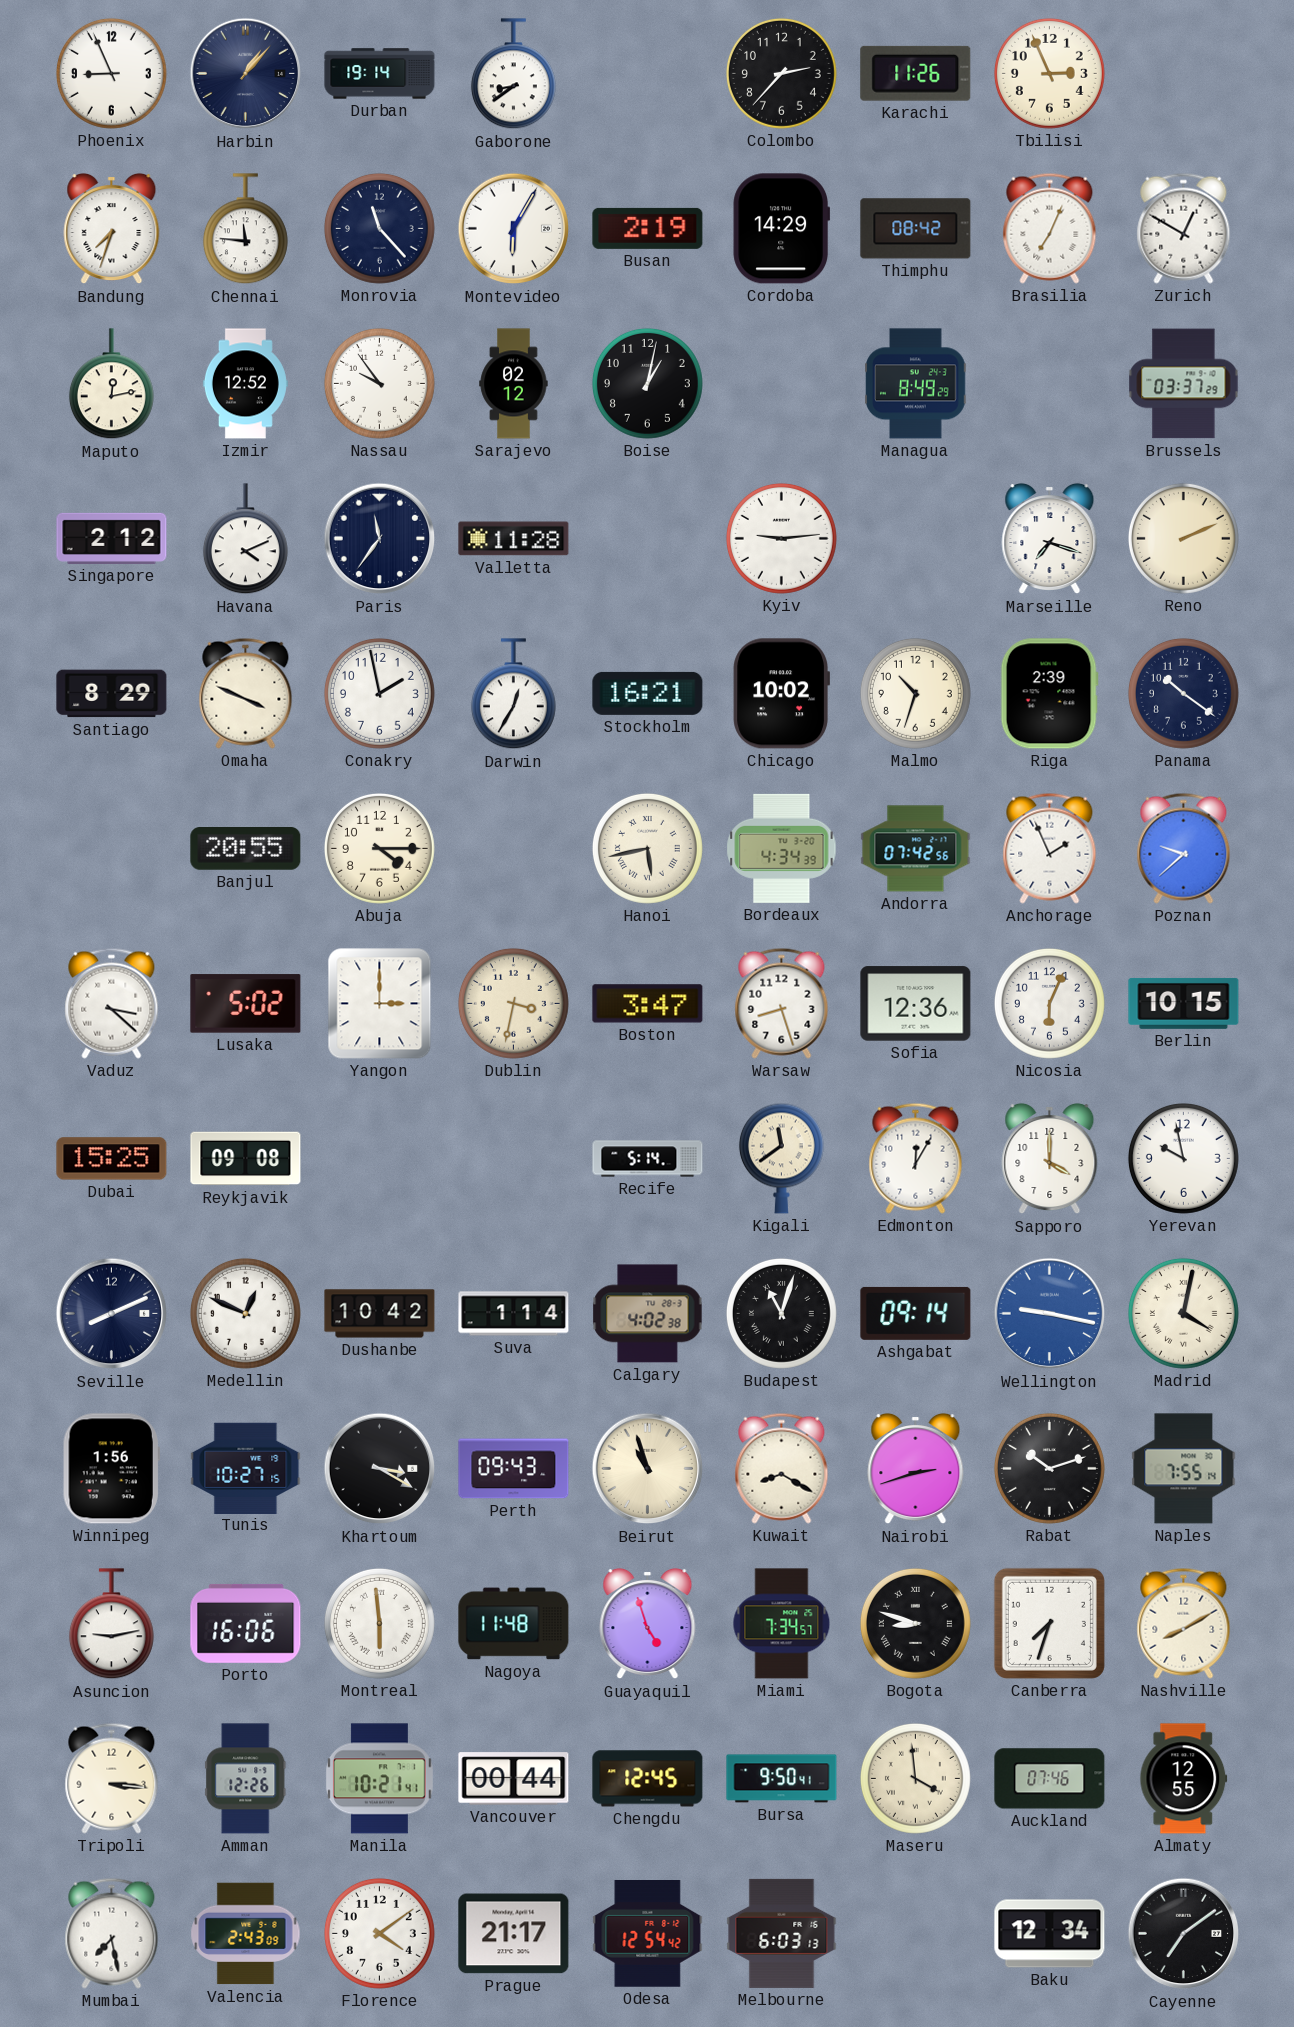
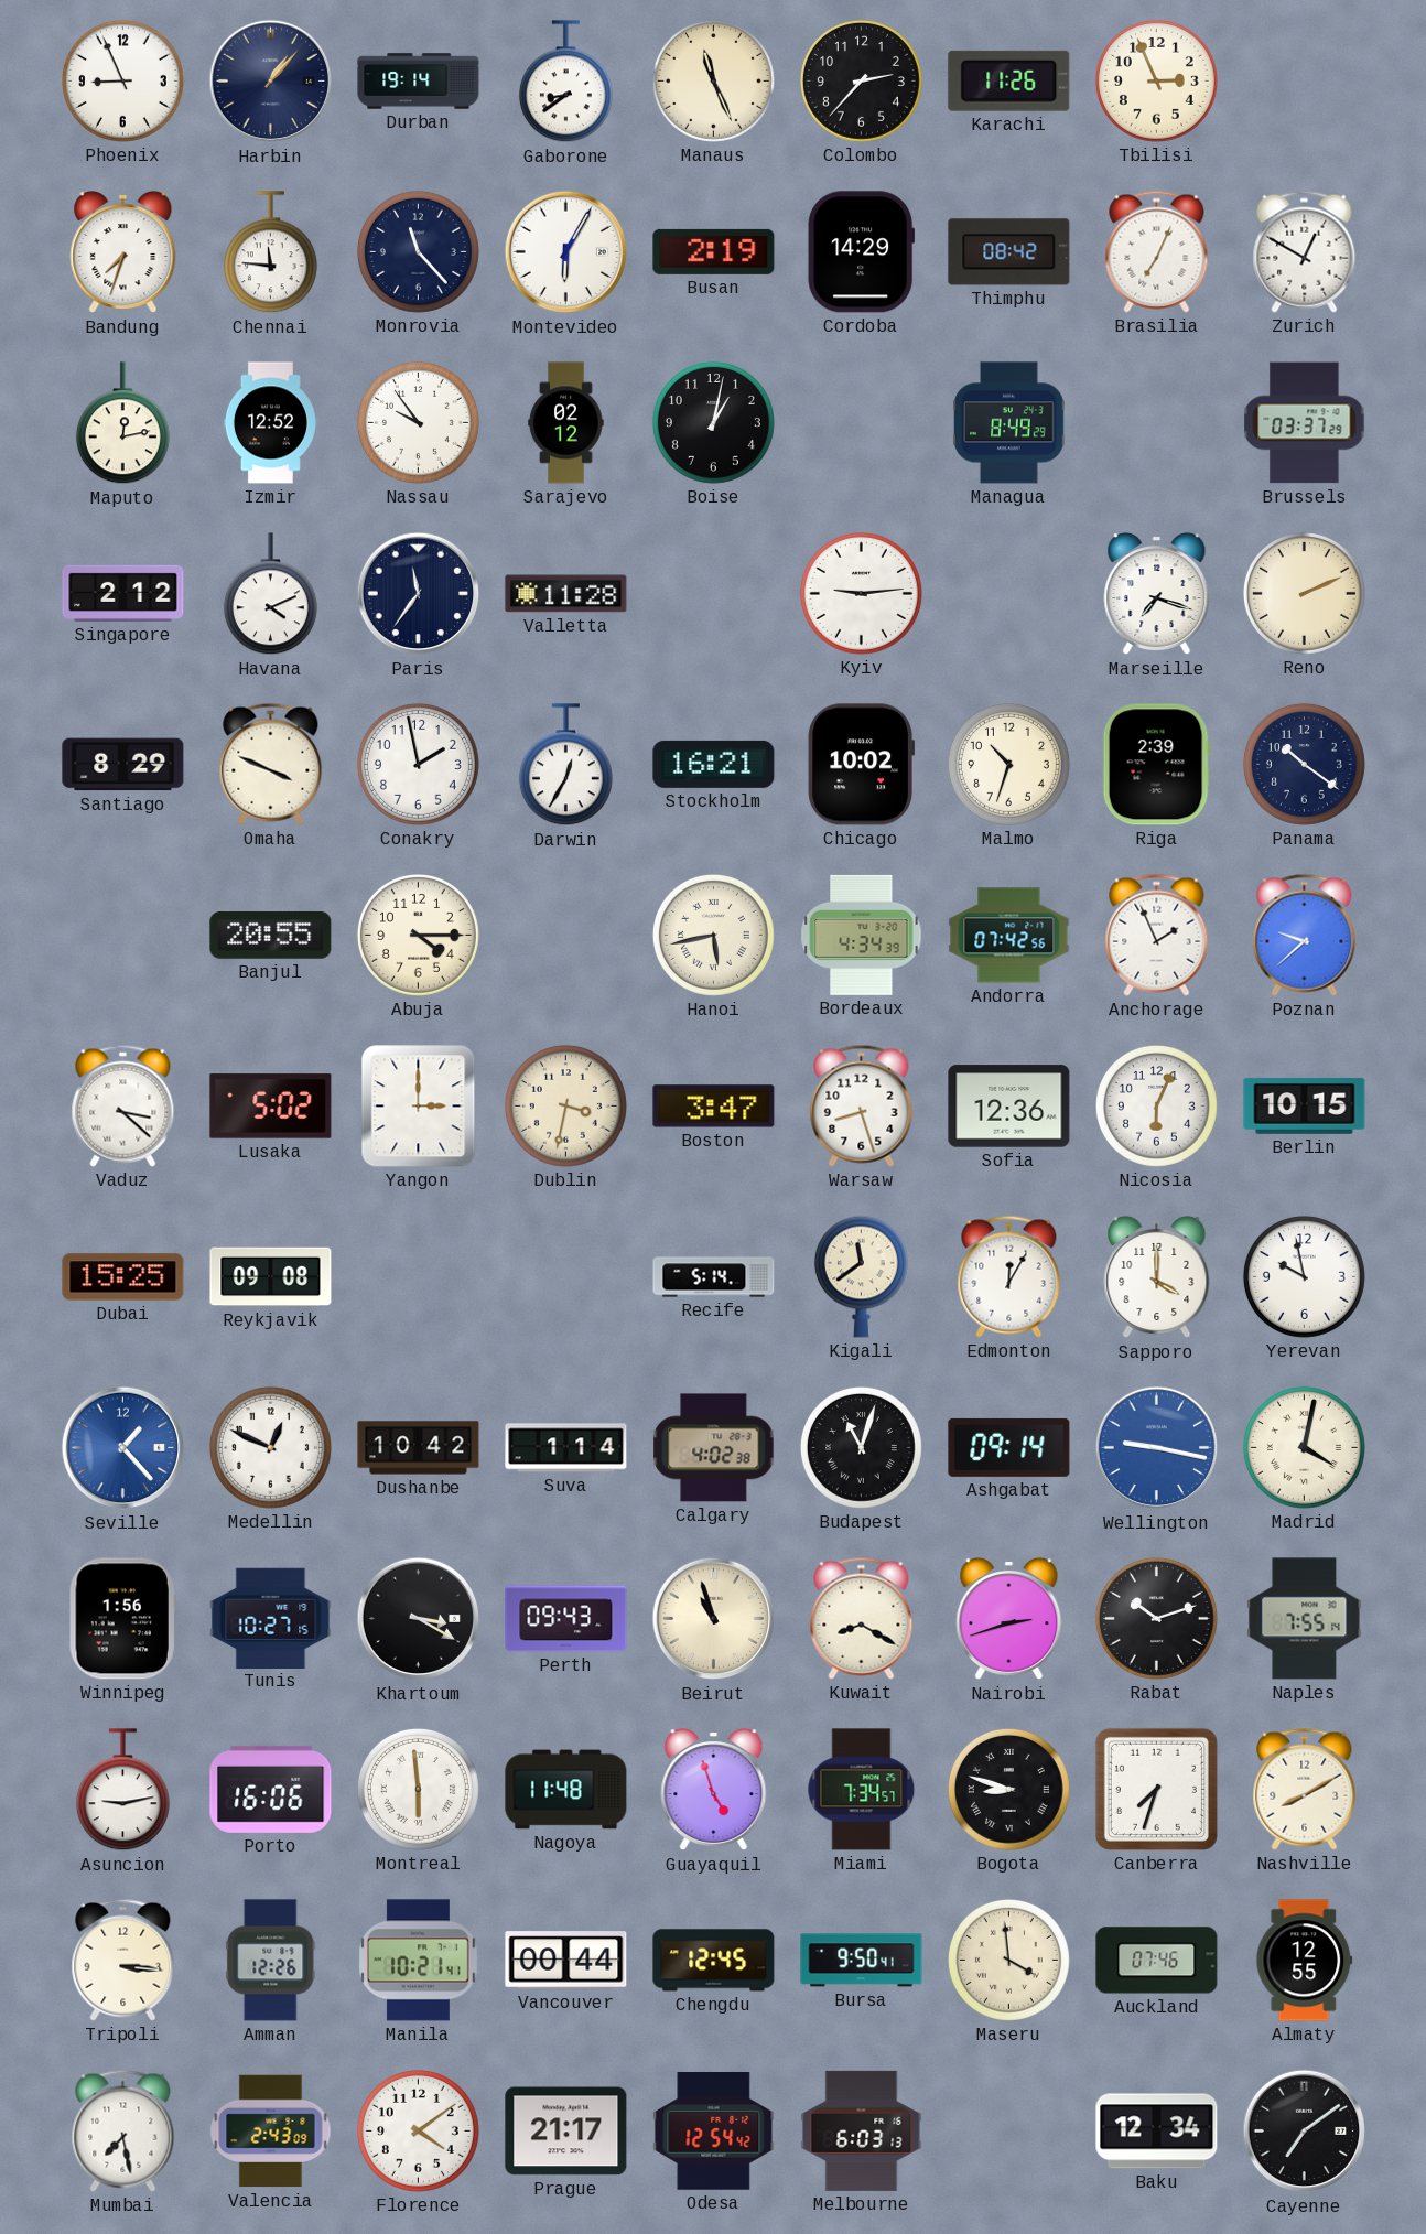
Manaus: none -> 11:26 (713, 80)
Seville: 8:11 -> 1:23 (123, 1448)
Seville dial: navy -> blue (123, 1448)
